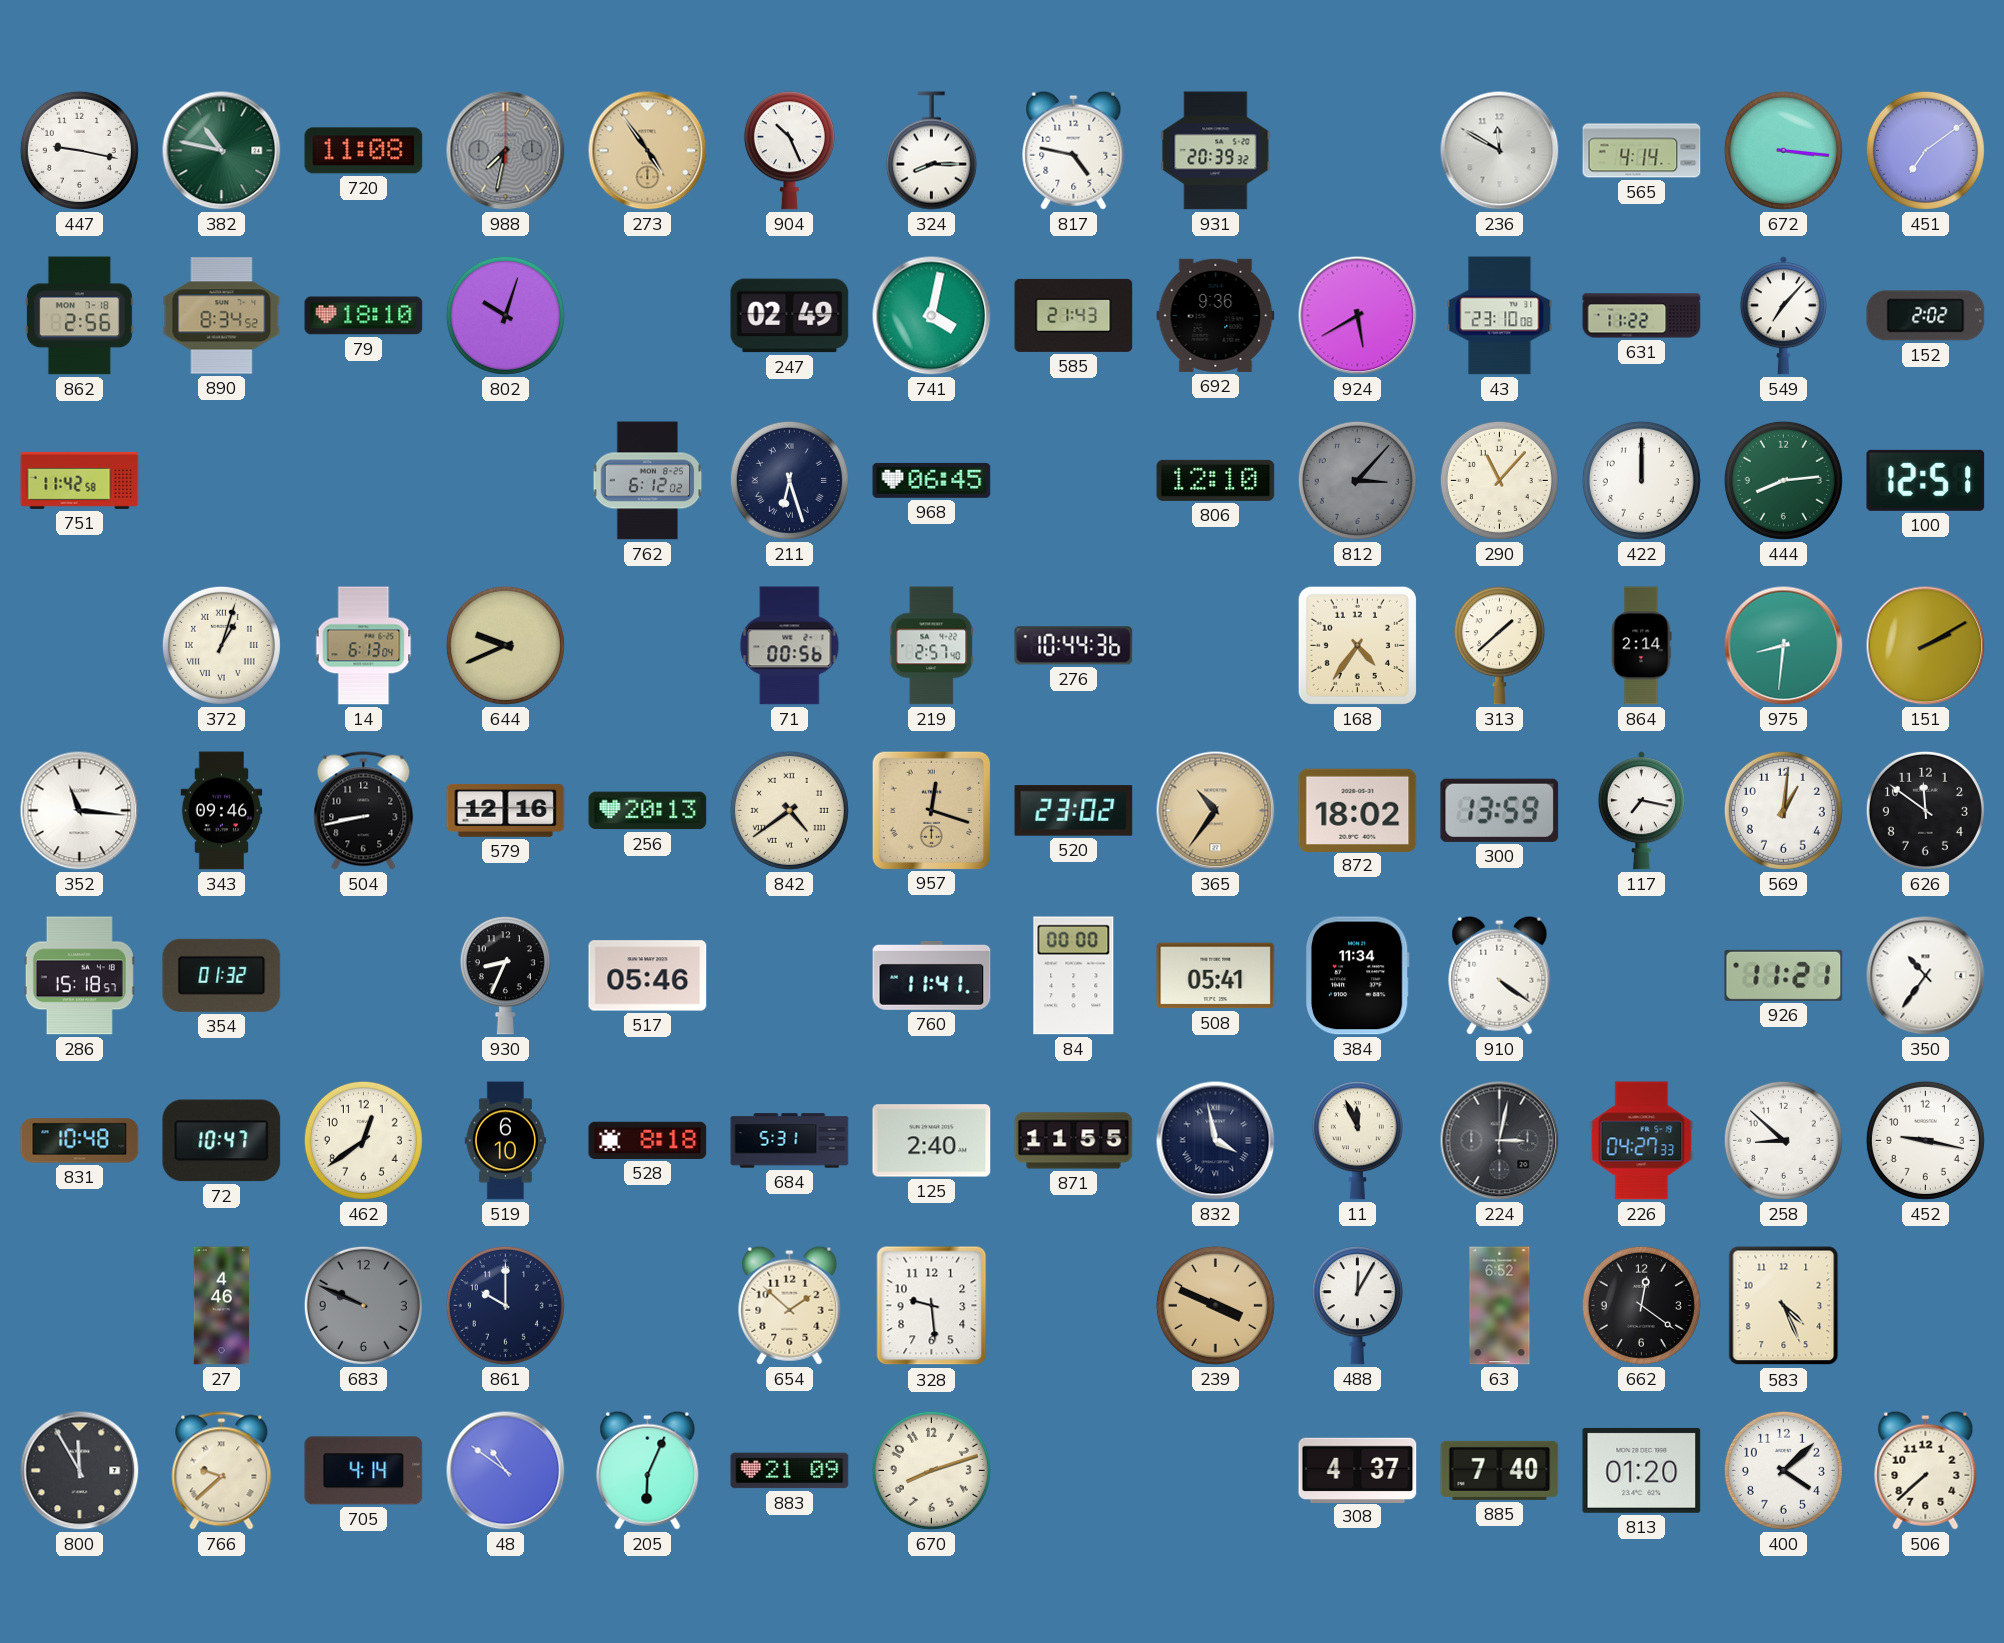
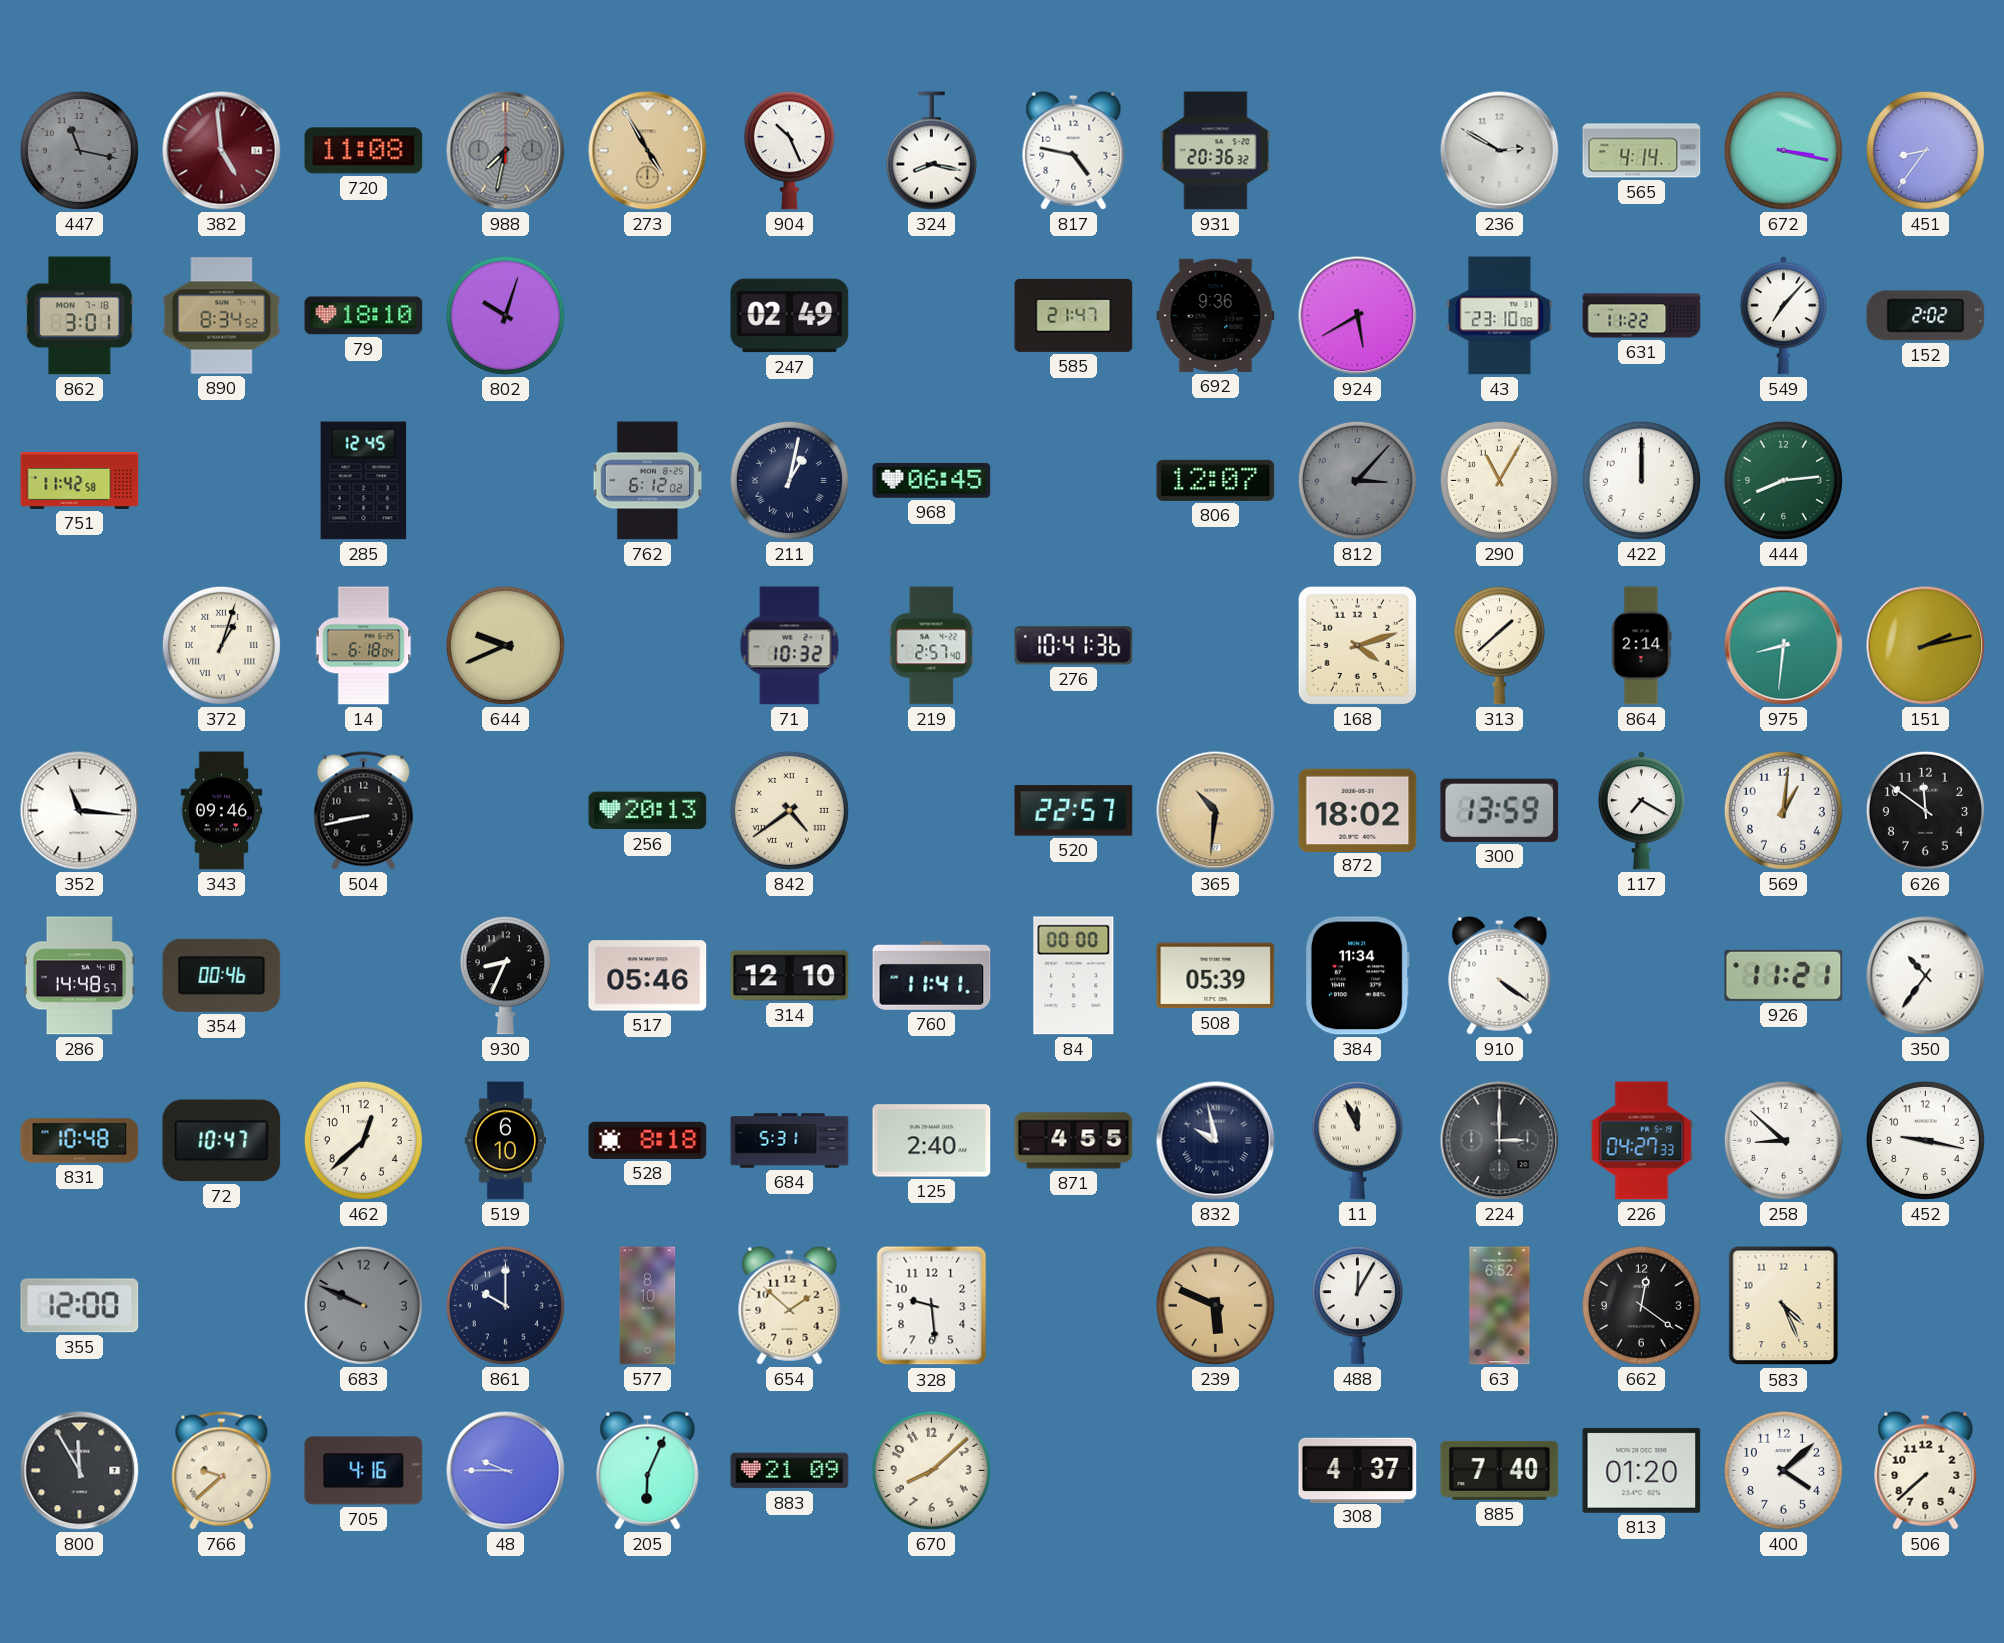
447: 9:17 -> 11:17 (79, 150)
447 dial: white -> grey (79, 150)
382: 10:47 -> 4:59 (222, 151)
382 dial: green -> burgundy (222, 151)
273: 4:54 -> 4:55 (648, 151)
324: 8:15 -> 8:17 (931, 151)
931: 20:39 -> 20:36 (1216, 151)
236: 11:50 -> 2:50 (1500, 151)
672: 3:16 -> 3:17 (1783, 150)
451: 7:09 -> 8:36 (1925, 150)
862: 2:56 -> 3:01 (79, 316)
741: 4:02 -> none (932, 316)
585: 21:43 -> 21:47 (1074, 315)
285: none -> 12:45 (364, 481)
211: 6:27 -> 1:02 (789, 480)
806: 12:10 -> 12:07 (1216, 480)
290: 11:07 -> 11:05 (1499, 480)
100: 12:51 -> none (1926, 480)
14: 6:13 -> 6:18 (364, 646)
71: 00:56 -> 10:32 (790, 646)
276: 10:44 -> 10:41 (1074, 646)
168: 4:36 -> 4:12 (1357, 645)
151: 2:10 -> 2:13 (1926, 646)
579: 12:16 -> none (506, 810)
957: 12:18 -> none (931, 810)
520: 23:02 -> 22:57 (1074, 811)
365: 10:36 -> 10:31 (1216, 811)
117: 7:17 -> 7:20 (1641, 811)
286: 15:18 -> 14:48 (79, 976)
354: 01:32 -> 00:46 (222, 975)
314: none -> 12:10 (790, 976)
508: 05:41 -> 05:39 (1216, 976)
462: 12:39 -> 12:38 (363, 1140)
871: 11:55 -> 4:55 (1074, 1141)
832: 3:58 -> 9:58 (1216, 1141)
224: 3:02 -> 3:00 (1500, 1141)
355: none -> 12:00 (80, 1306)
27: 4:46 -> none (222, 1306)
577: none -> 8:10 (648, 1306)
239: 3:49 -> 5:49 (1215, 1305)
705: 4:14 -> 4:16 (364, 1471)
48: 10:51 -> 9:45 (506, 1471)
670: 8:12 -> 8:08 (931, 1470)
